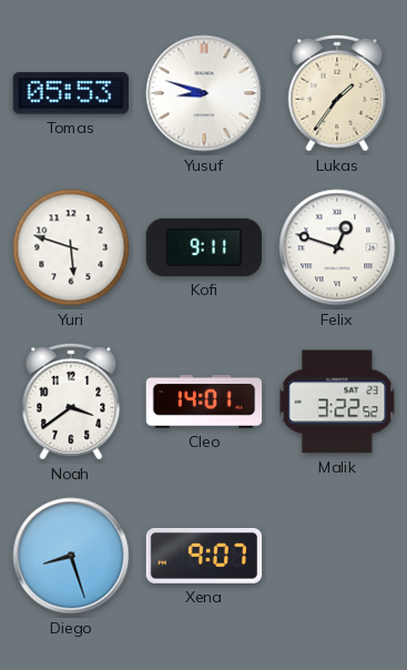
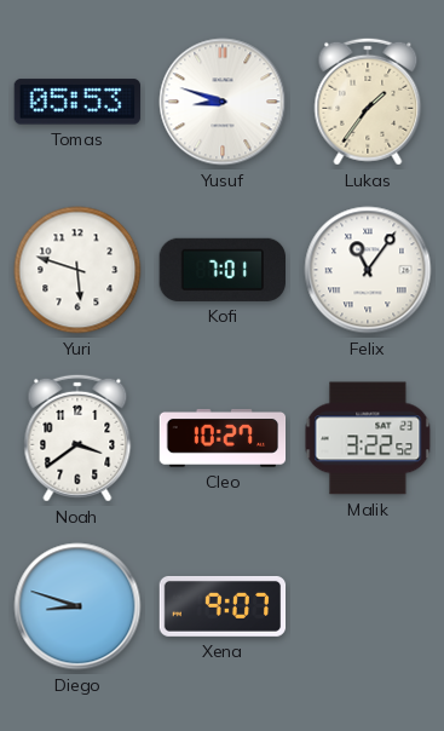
Kofi: 9:11 -> 7:01 (223, 270)
Felix: 12:48 -> 11:06 (368, 270)
Cleo: 14:01 -> 10:27 (223, 438)
Diego: 8:27 -> 8:48 (77, 606)
